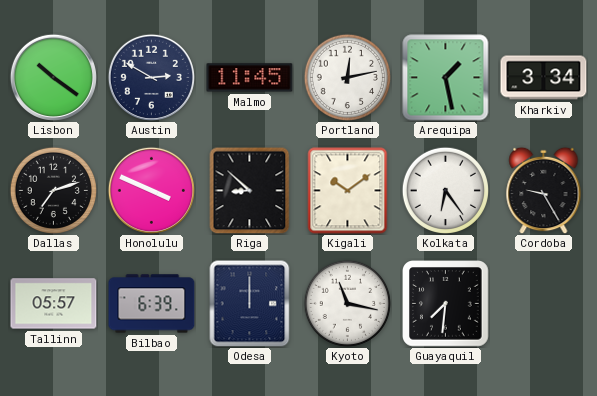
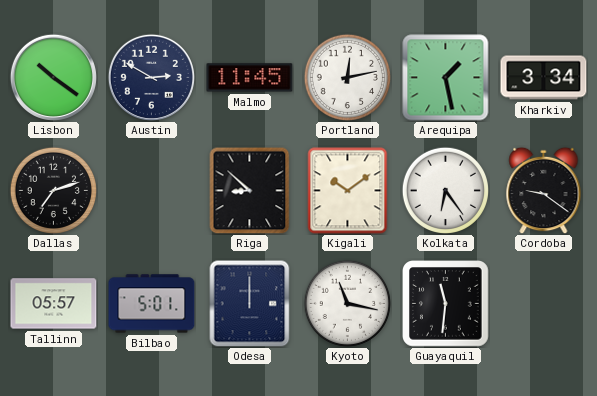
Honolulu: 3:49 -> none (151, 190)
Cordoba: 9:25 -> 9:21 (544, 190)
Bilbao: 6:39 -> 5:01 (152, 304)
Guayaquil: 7:31 -> 11:31 (446, 304)
